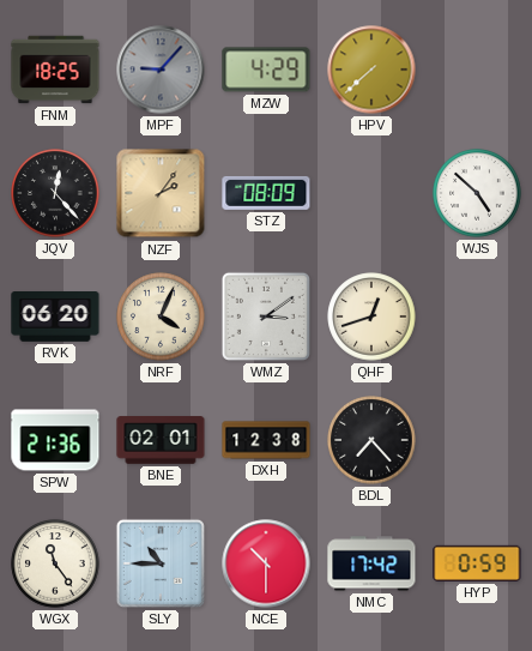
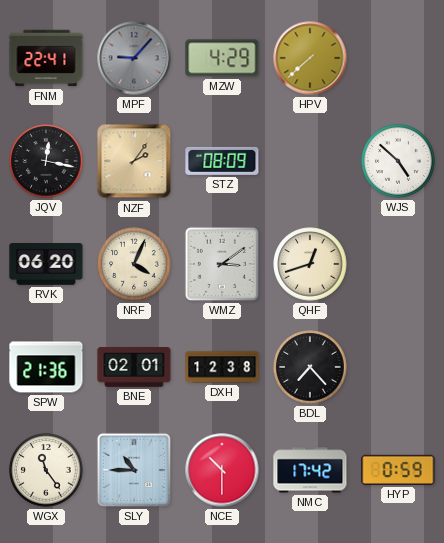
FNM: 18:25 -> 22:41 (46, 58)
JQV: 12:23 -> 12:17 (46, 161)
